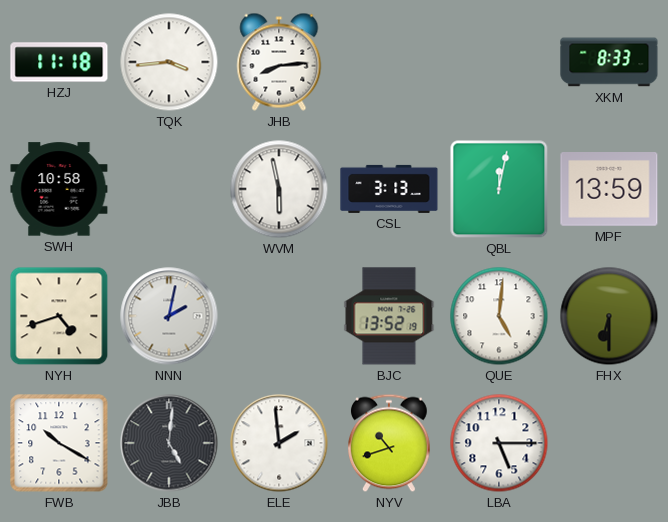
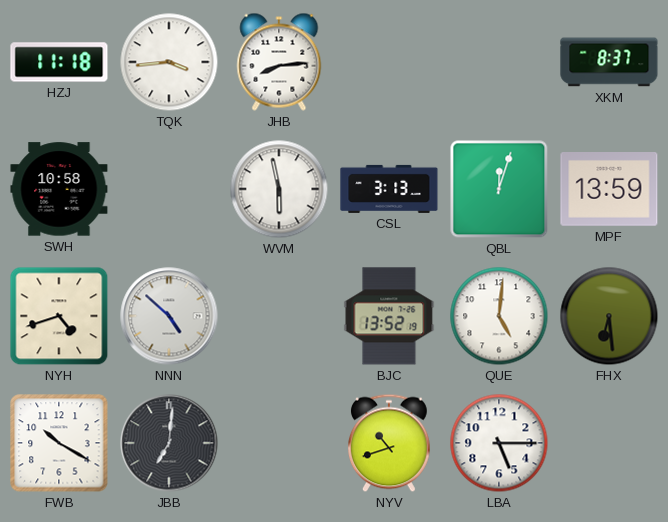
XKM: 8:33 -> 8:37 (609, 62)
QBL: 12:02 -> 12:03 (499, 189)
NNN: 2:02 -> 4:52 (169, 316)
FHX: 6:30 -> 6:29 (609, 316)
JBB: 5:01 -> 7:01 (169, 443)
ELE: 1:59 -> none (279, 443)
